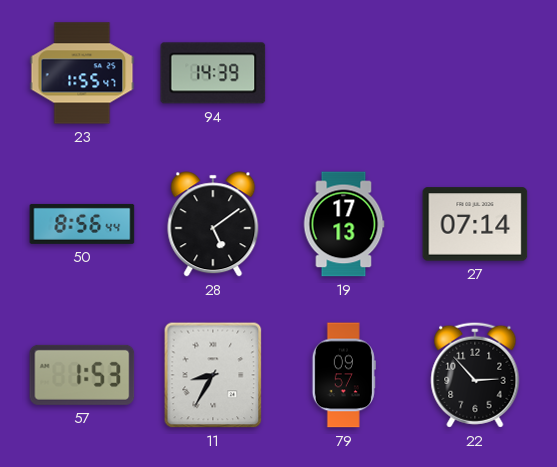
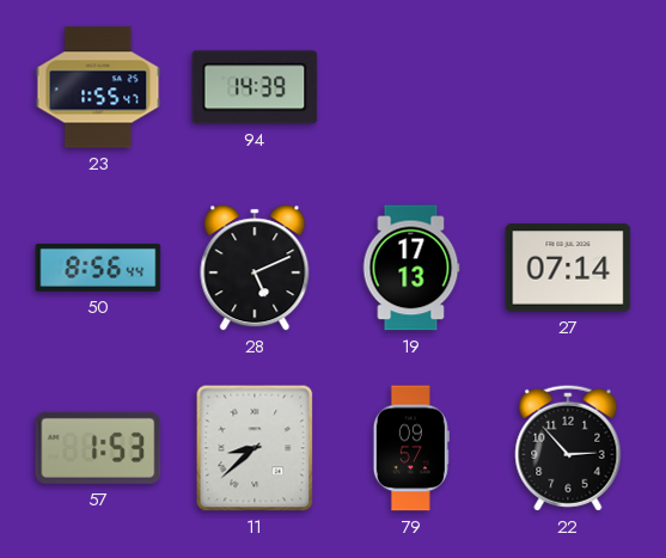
28: 5:09 -> 5:11 (255, 268)
11: 8:35 -> 8:38 (255, 448)
